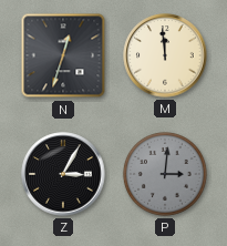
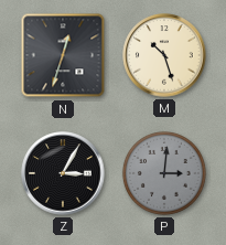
M: 11:59 -> 10:27 (164, 55)
